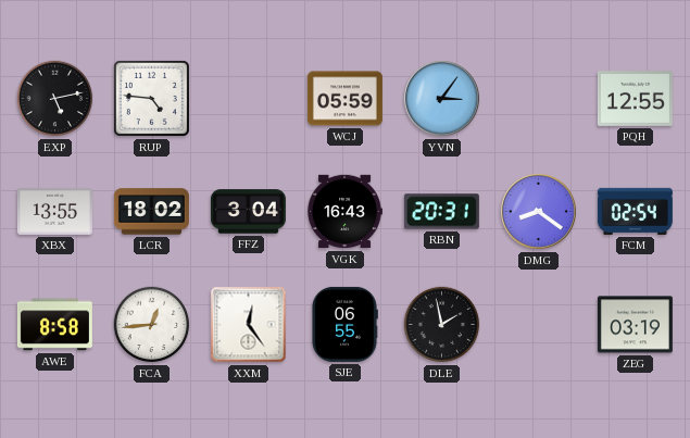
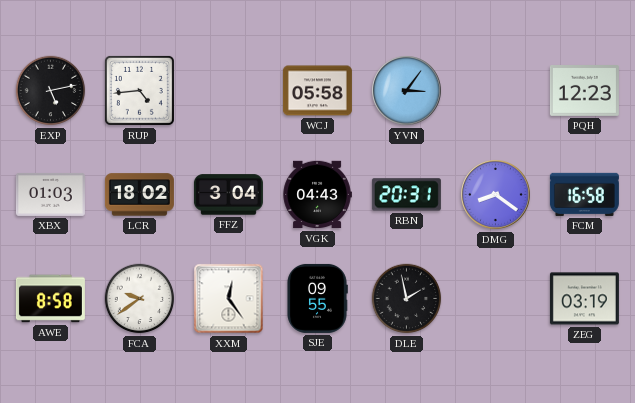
RUP: 4:46 -> 4:44 (139, 90)
WCJ: 05:59 -> 05:58 (317, 91)
PQH: 12:55 -> 12:23 (584, 91)
XBX: 13:55 -> 01:03 (50, 194)
VGK: 16:43 -> 04:43 (317, 195)
FCM: 02:54 -> 16:58 (584, 194)
FCA: 12:44 -> 9:39 (140, 299)
SJE: 06:55 -> 09:55 (317, 298)
